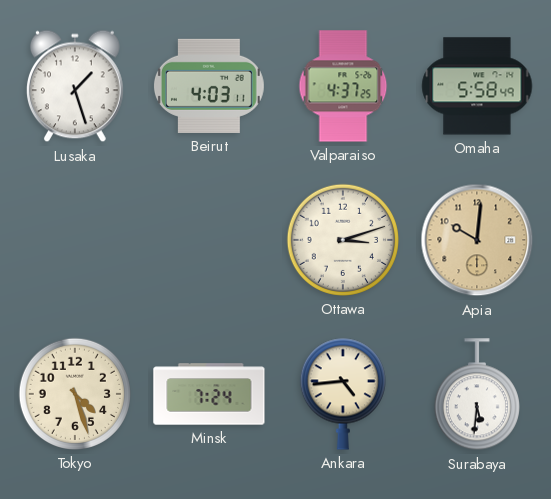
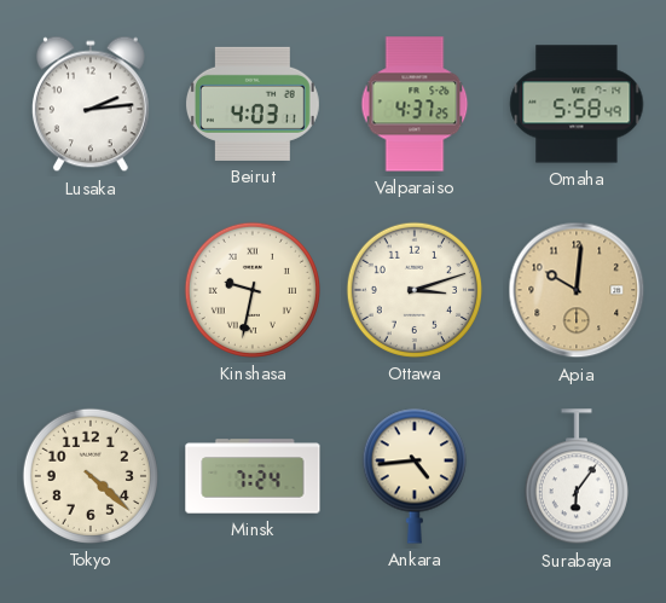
Lusaka: 1:27 -> 2:14 (91, 104)
Kinshasa: none -> 9:32 (253, 290)
Tokyo: 4:27 -> 4:22 (91, 476)
Surabaya: 5:31 -> 6:06 (577, 477)
